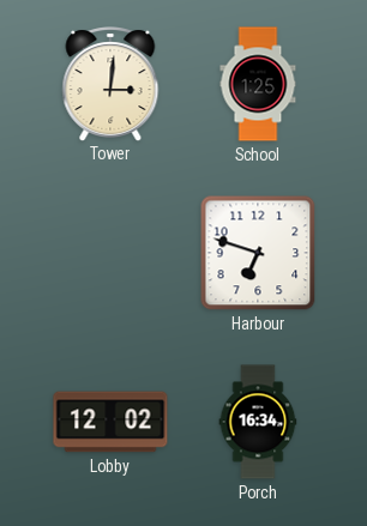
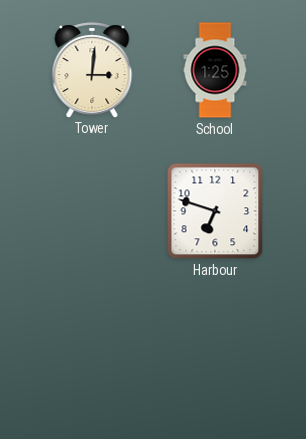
Lobby: 12:02 -> none (110, 422)
Porch: 16:34 -> none (258, 422)
